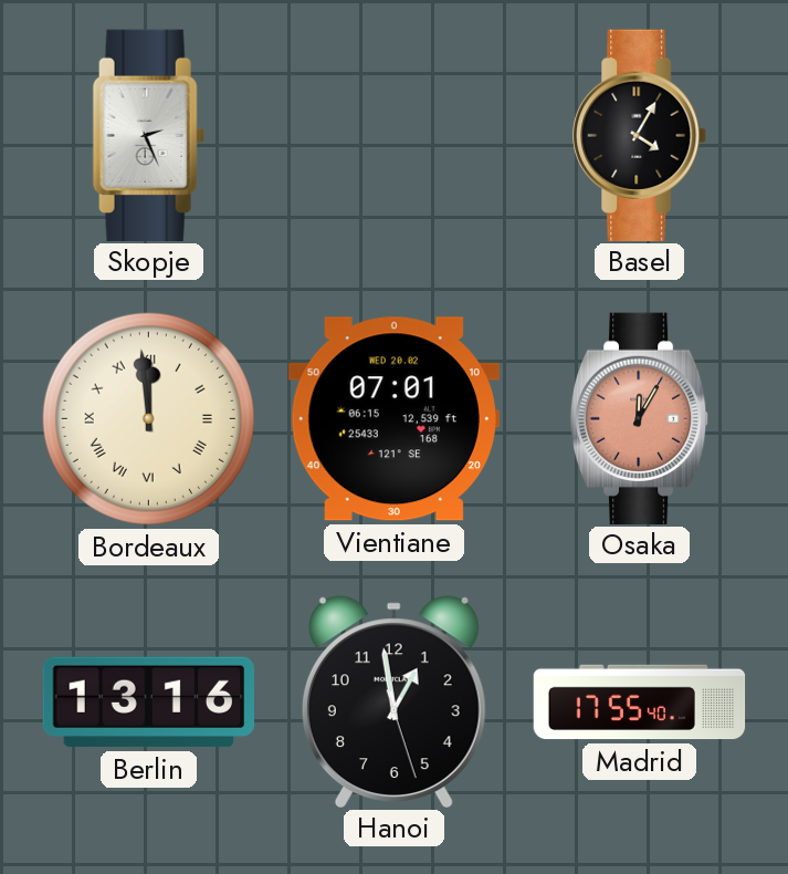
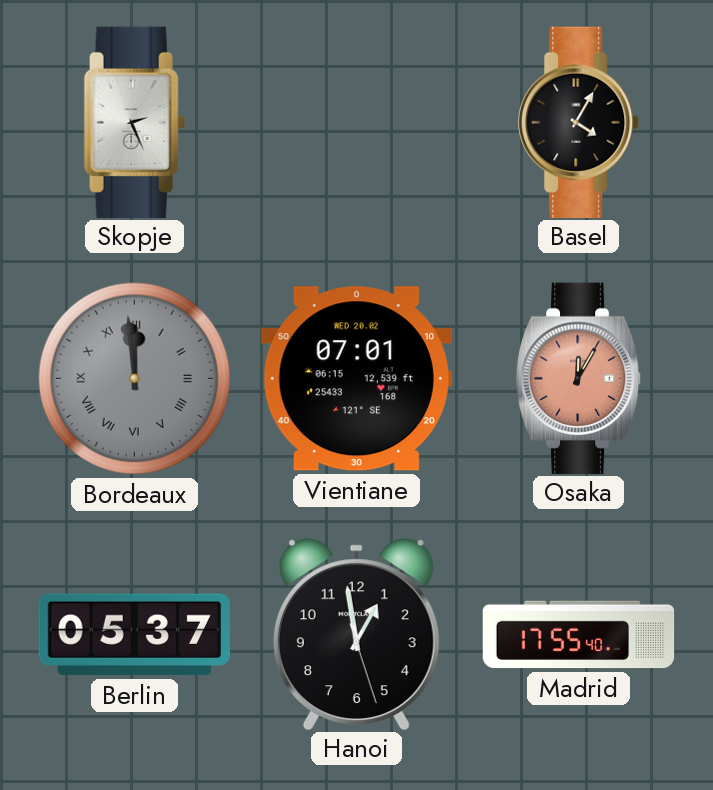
Bordeaux dial: cream -> grey (134, 378)
Berlin: 13:16 -> 05:37 (134, 635)
